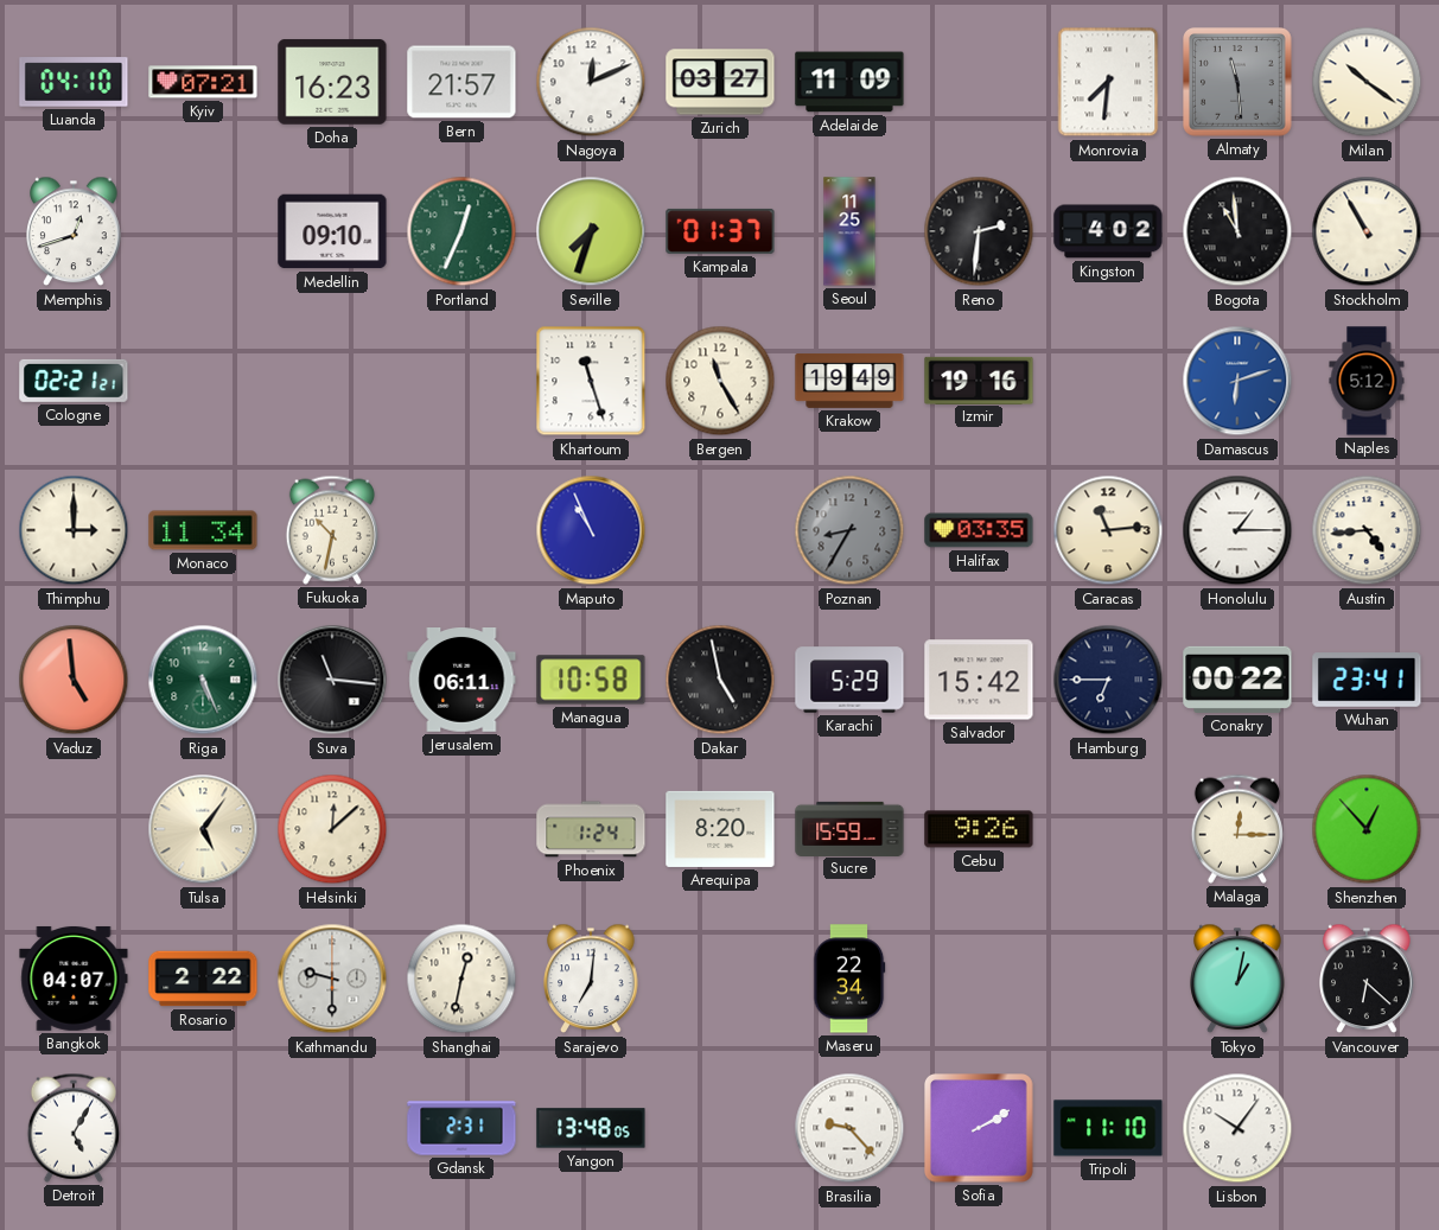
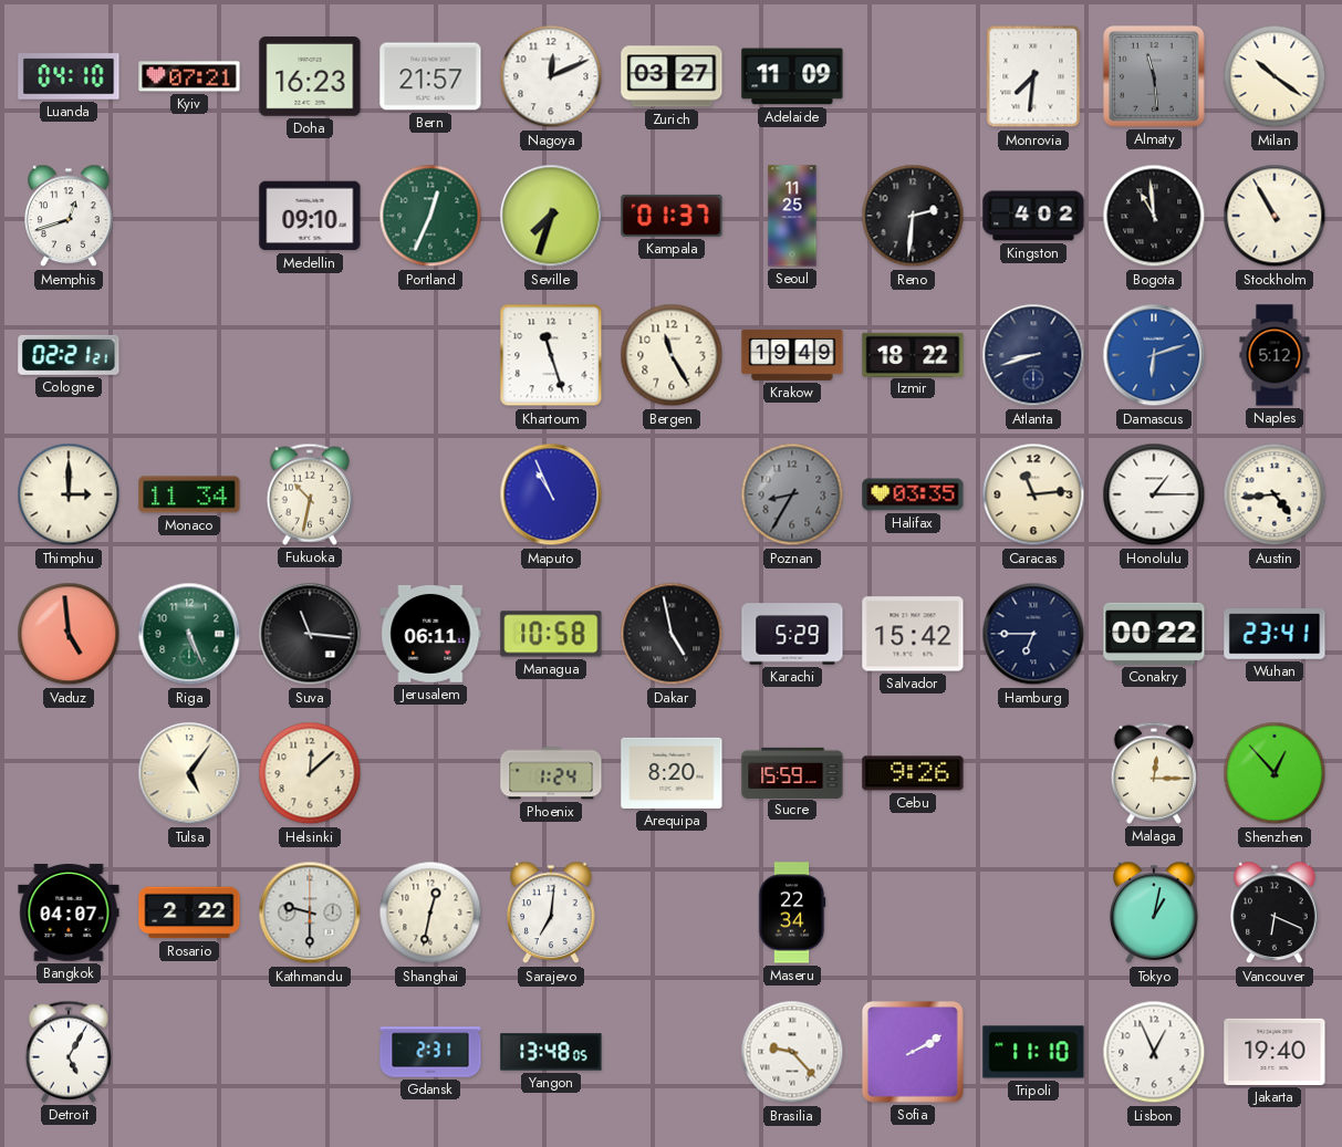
Izmir: 19:16 -> 18:22 (913, 354)
Atlanta: none -> 8:42 (1033, 355)
Vancouver: 6:22 -> 6:19 (1275, 913)
Lisbon: 10:06 -> 12:56 (1154, 1052)
Jakarta: none -> 19:40 (1275, 1052)
